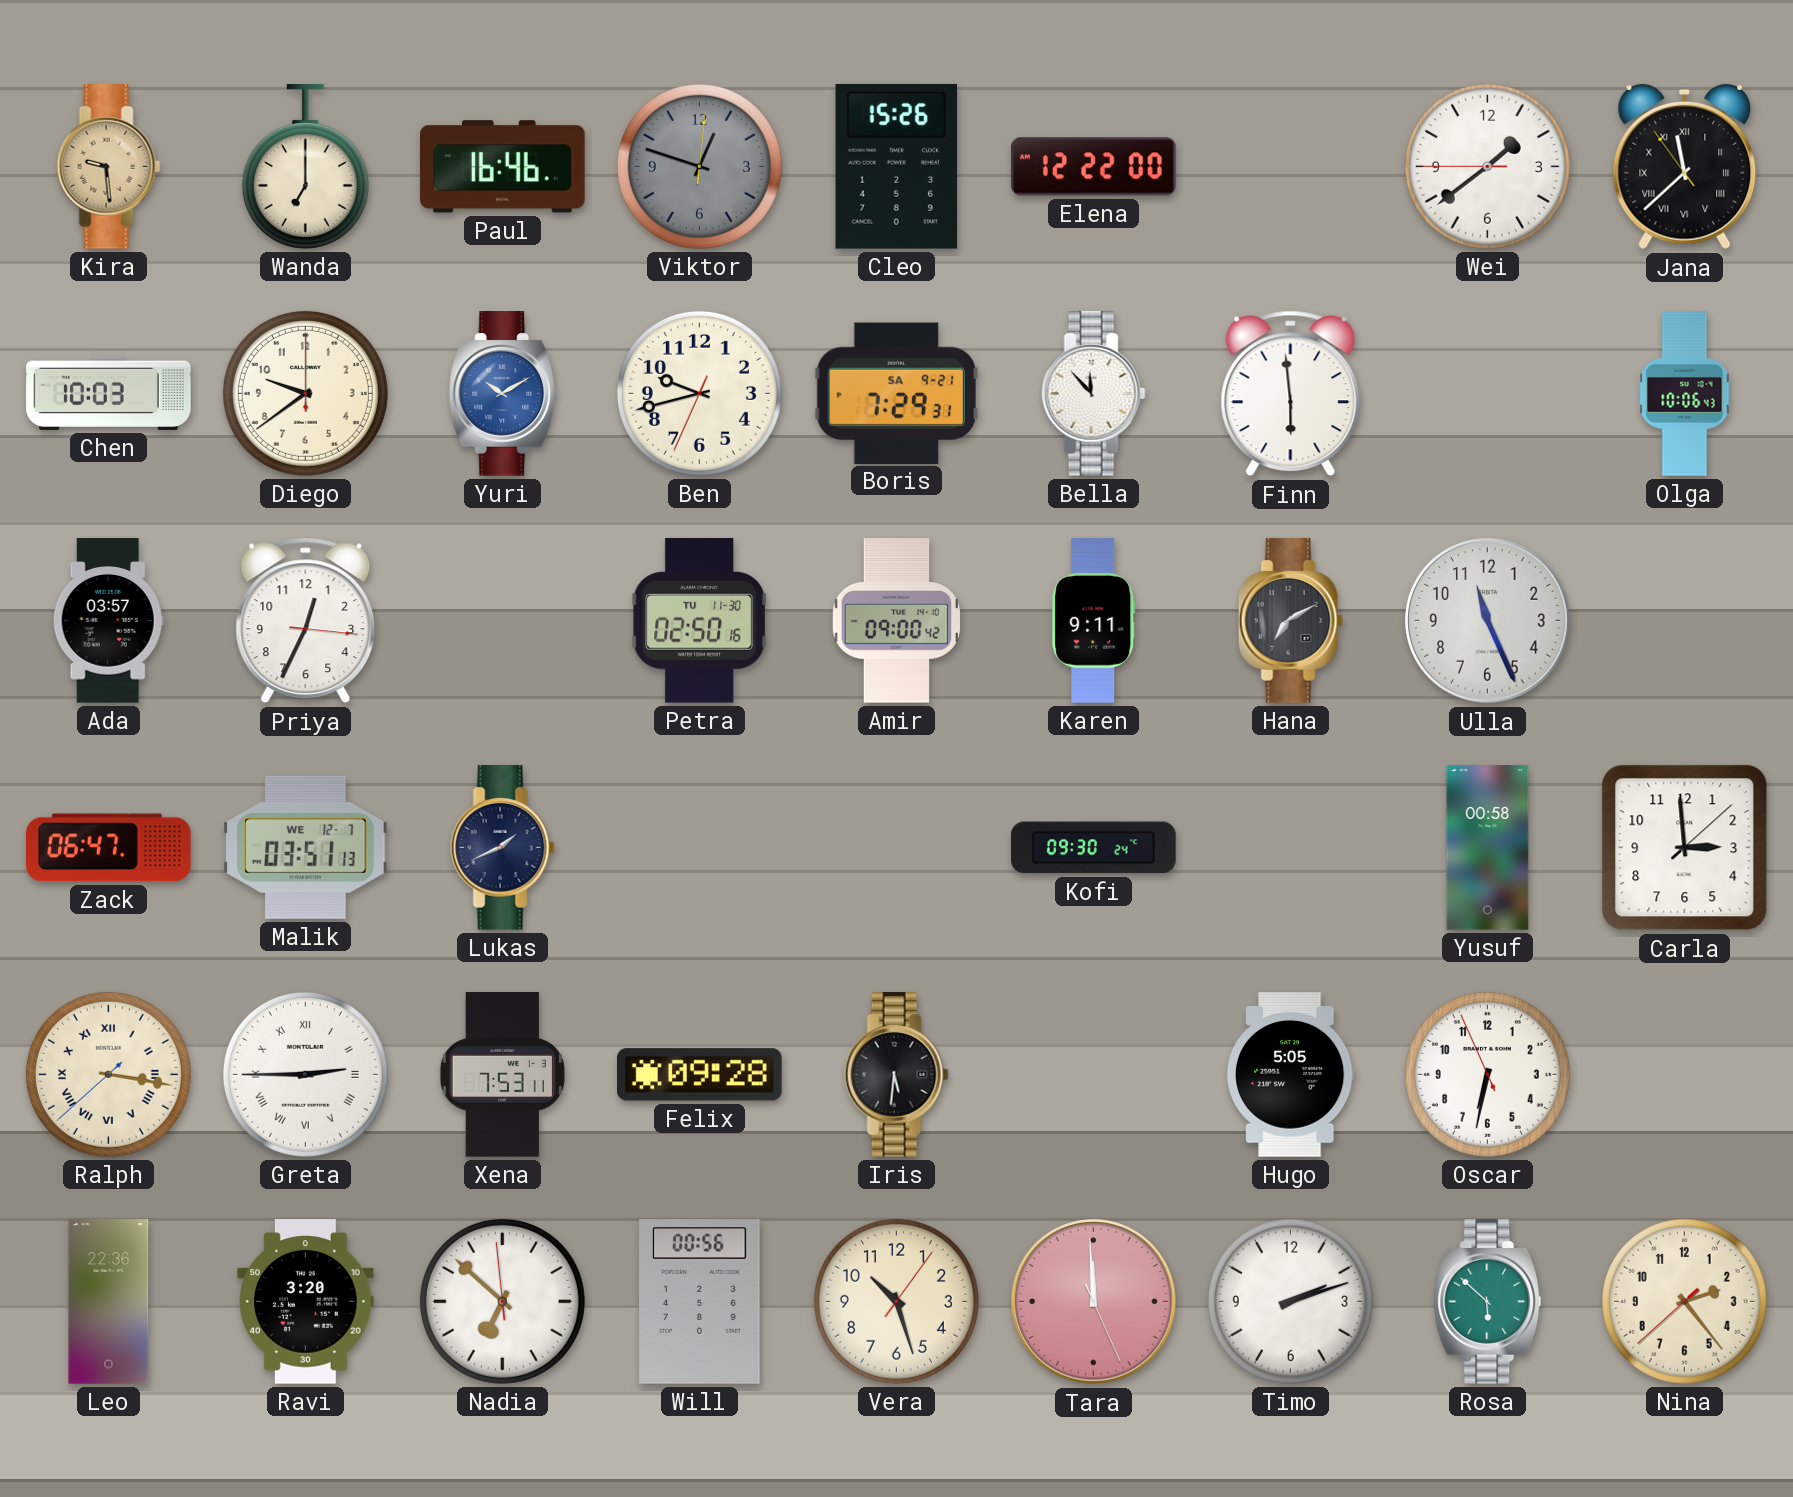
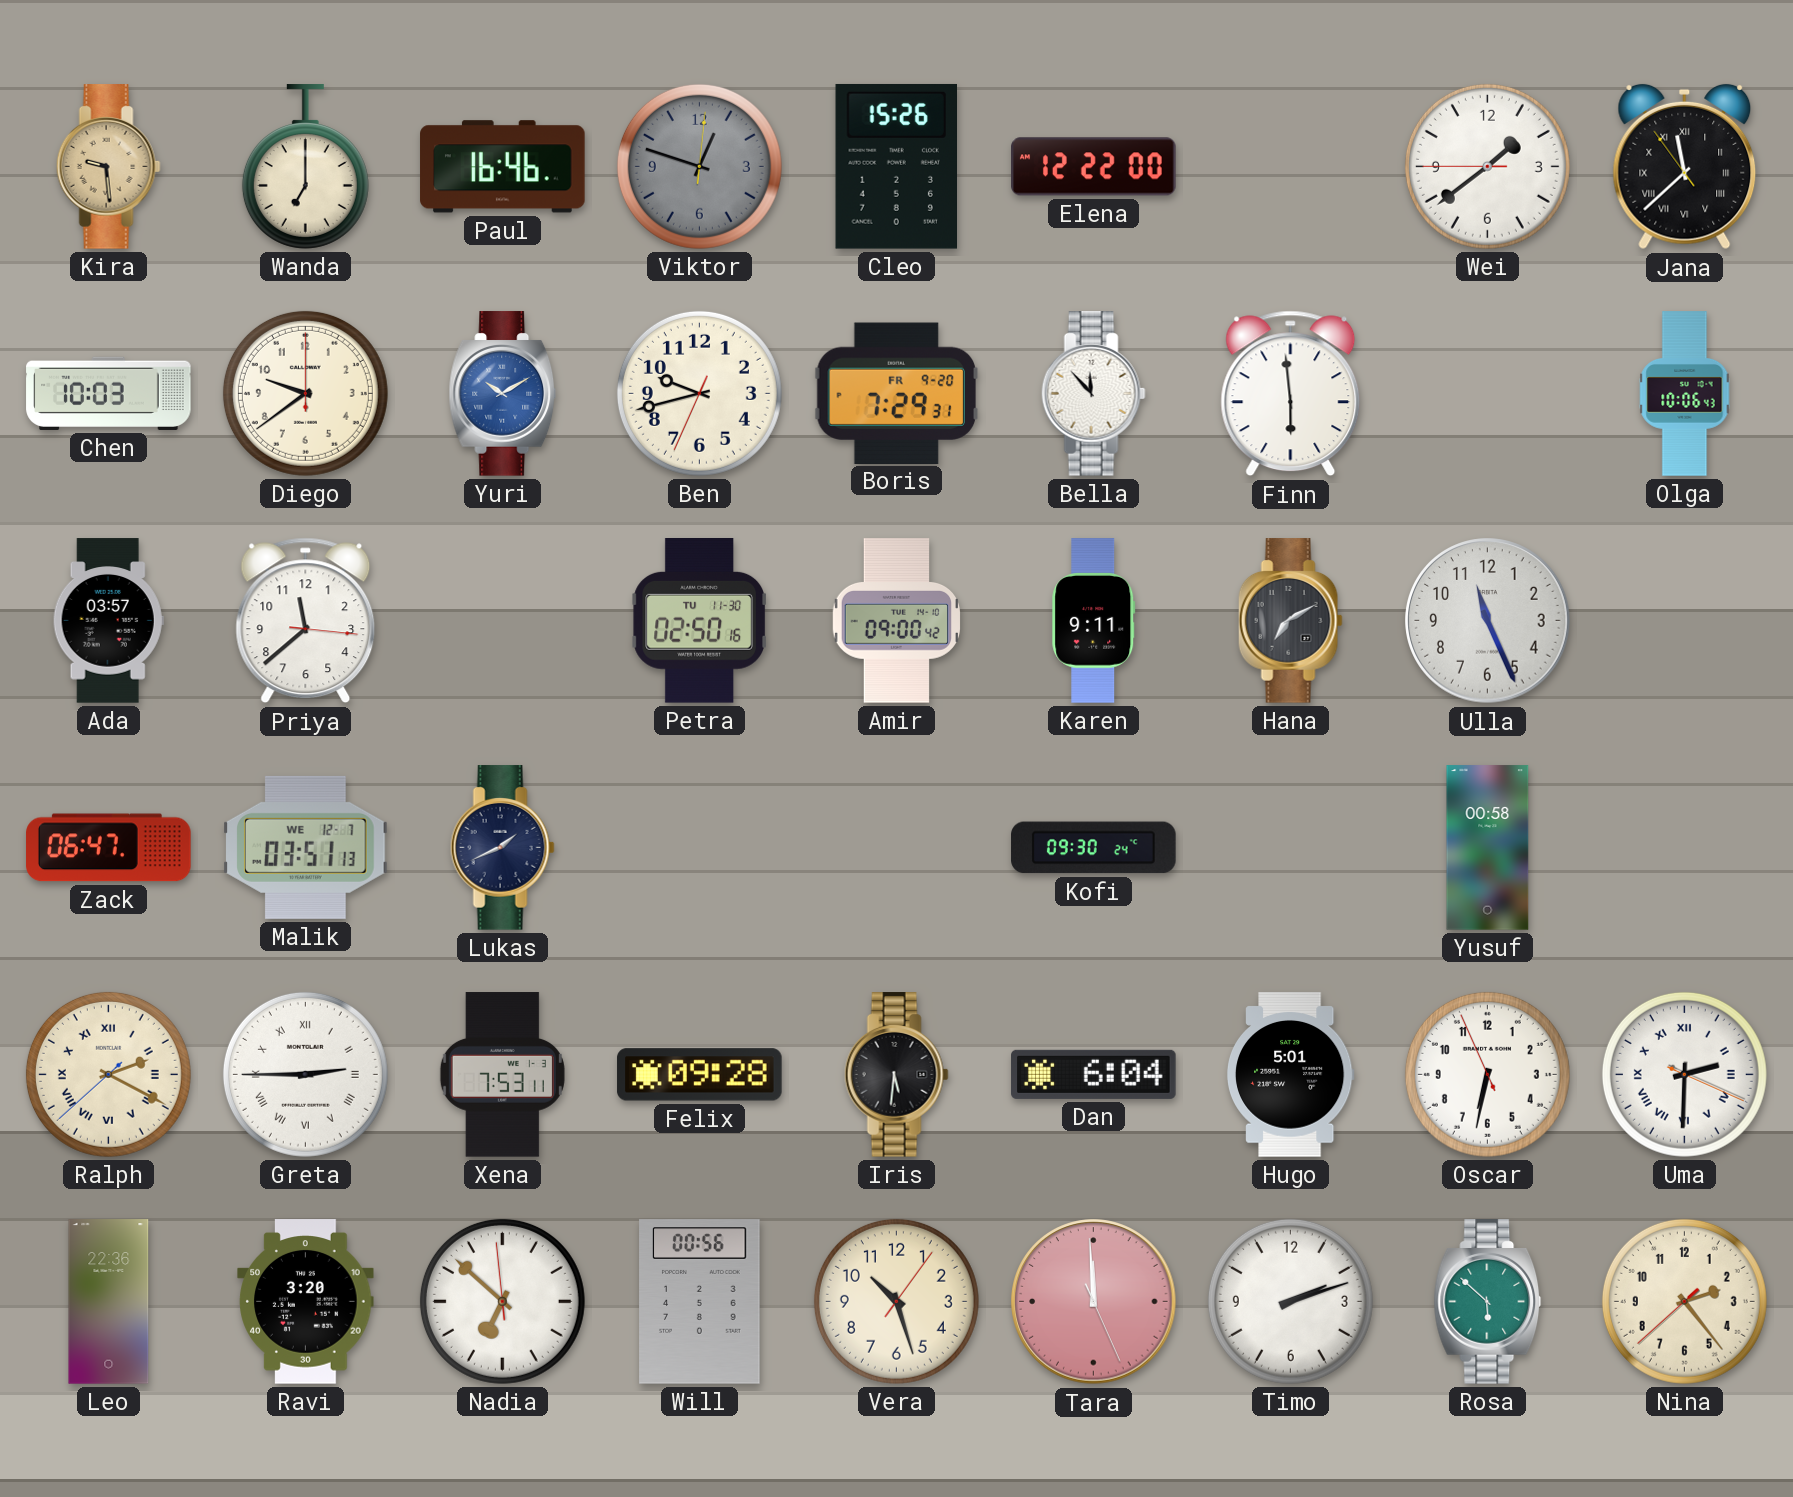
Boris date: SA 9-21 -> FR 9-20 (897, 393)
Priya: 12:34 -> 11:38 (306, 621)
Carla: 2:59 -> none (1685, 848)
Ralph: 3:16 -> 2:19 (108, 1074)
Dan: none -> 6:04 (1094, 1074)
Hugo: 5:05 -> 5:01 (1290, 1075)
Uma: none -> 2:30 (1684, 1074)
